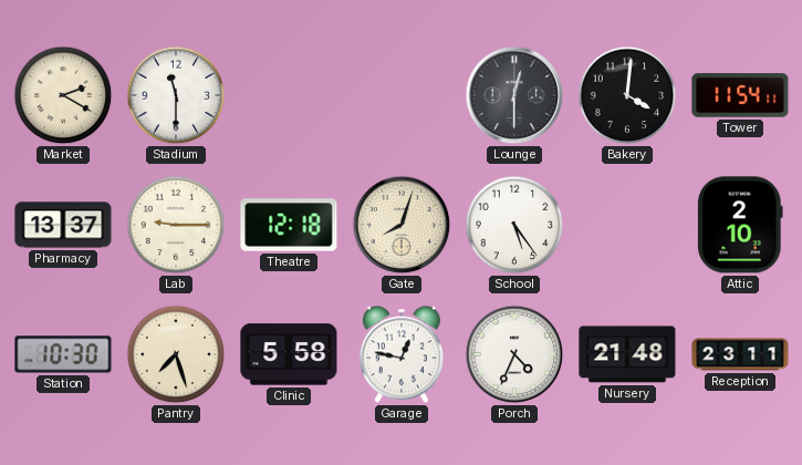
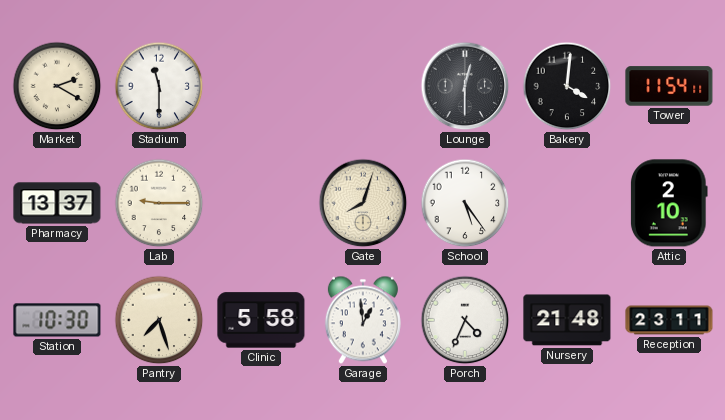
Theatre: 12:18 -> none (289, 225)
Garage: 12:47 -> 12:59 (363, 320)
